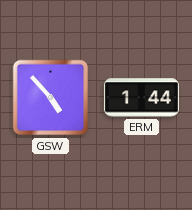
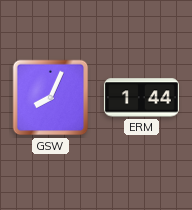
GSW: 4:53 -> 8:04 (51, 98)
